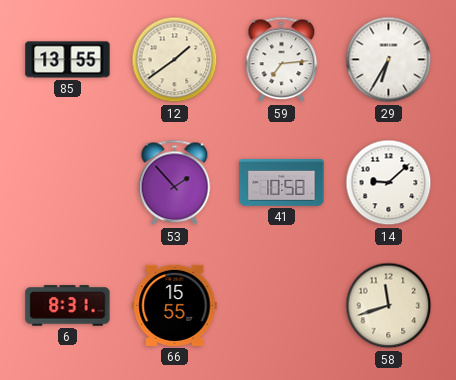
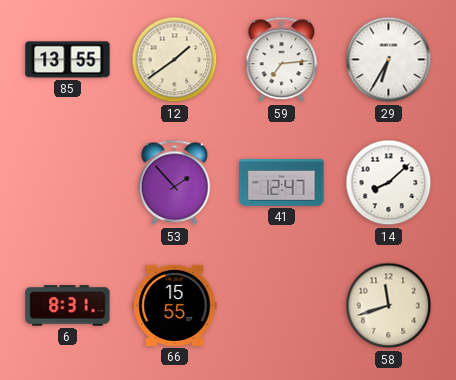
41: 10:58 -> 12:47 (282, 183)
14: 9:08 -> 8:08 (389, 183)
